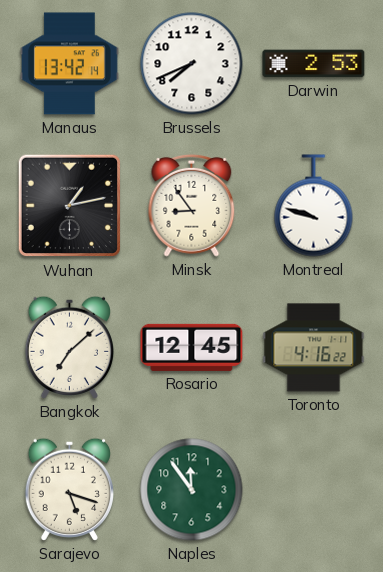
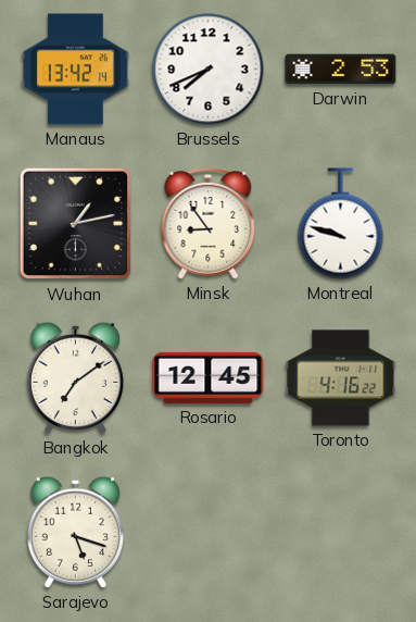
Bangkok: 7:08 -> 7:09 (75, 377)
Naples: 11:54 -> none (192, 490)
